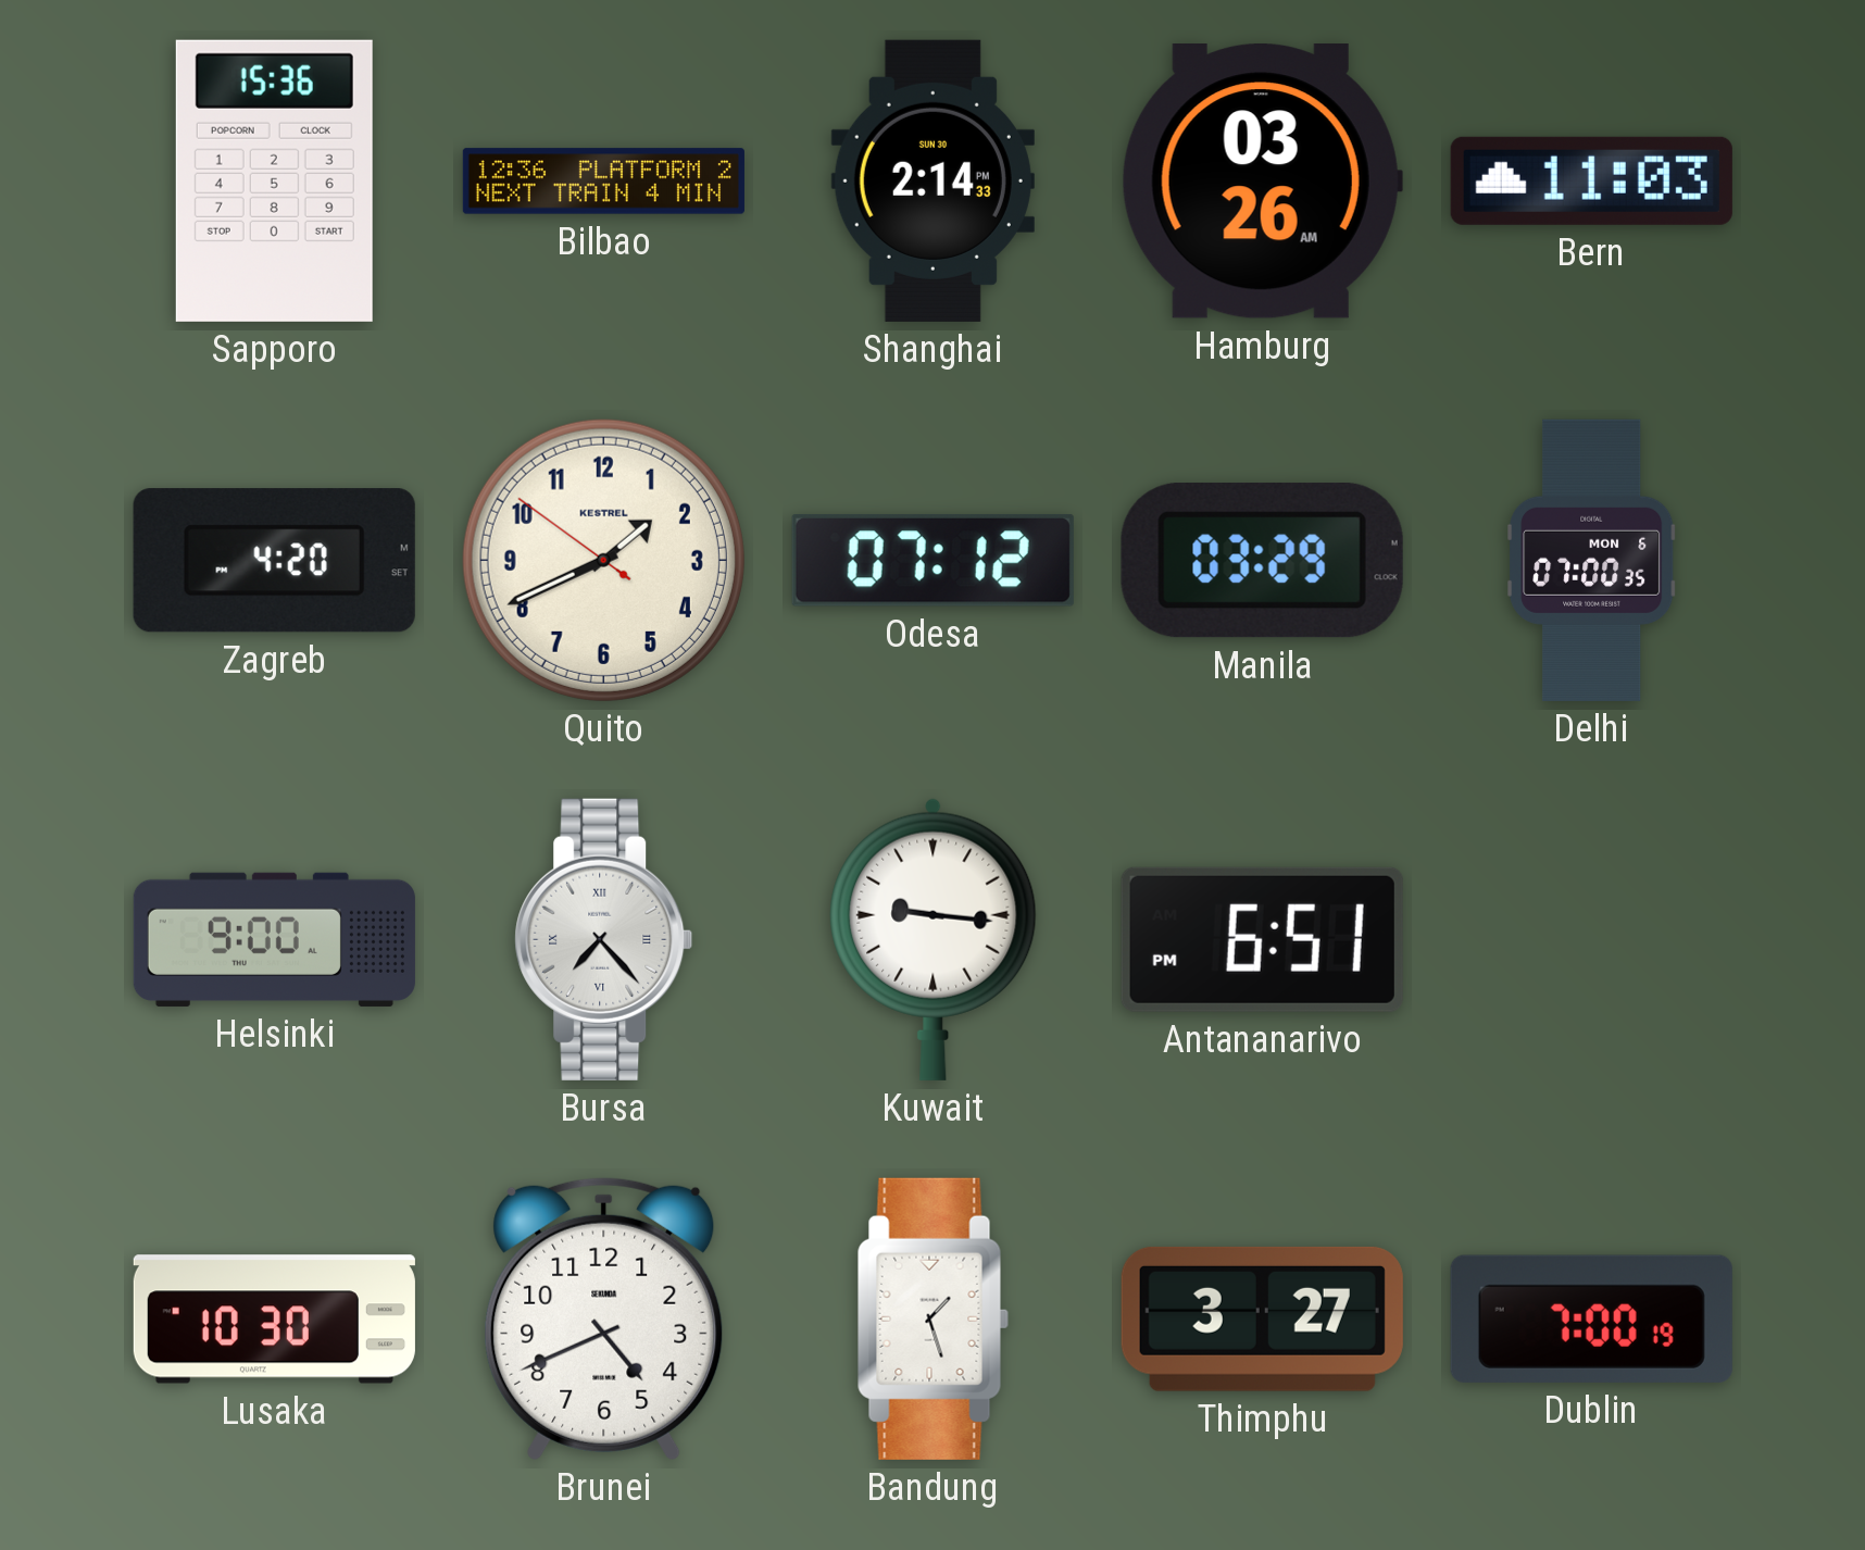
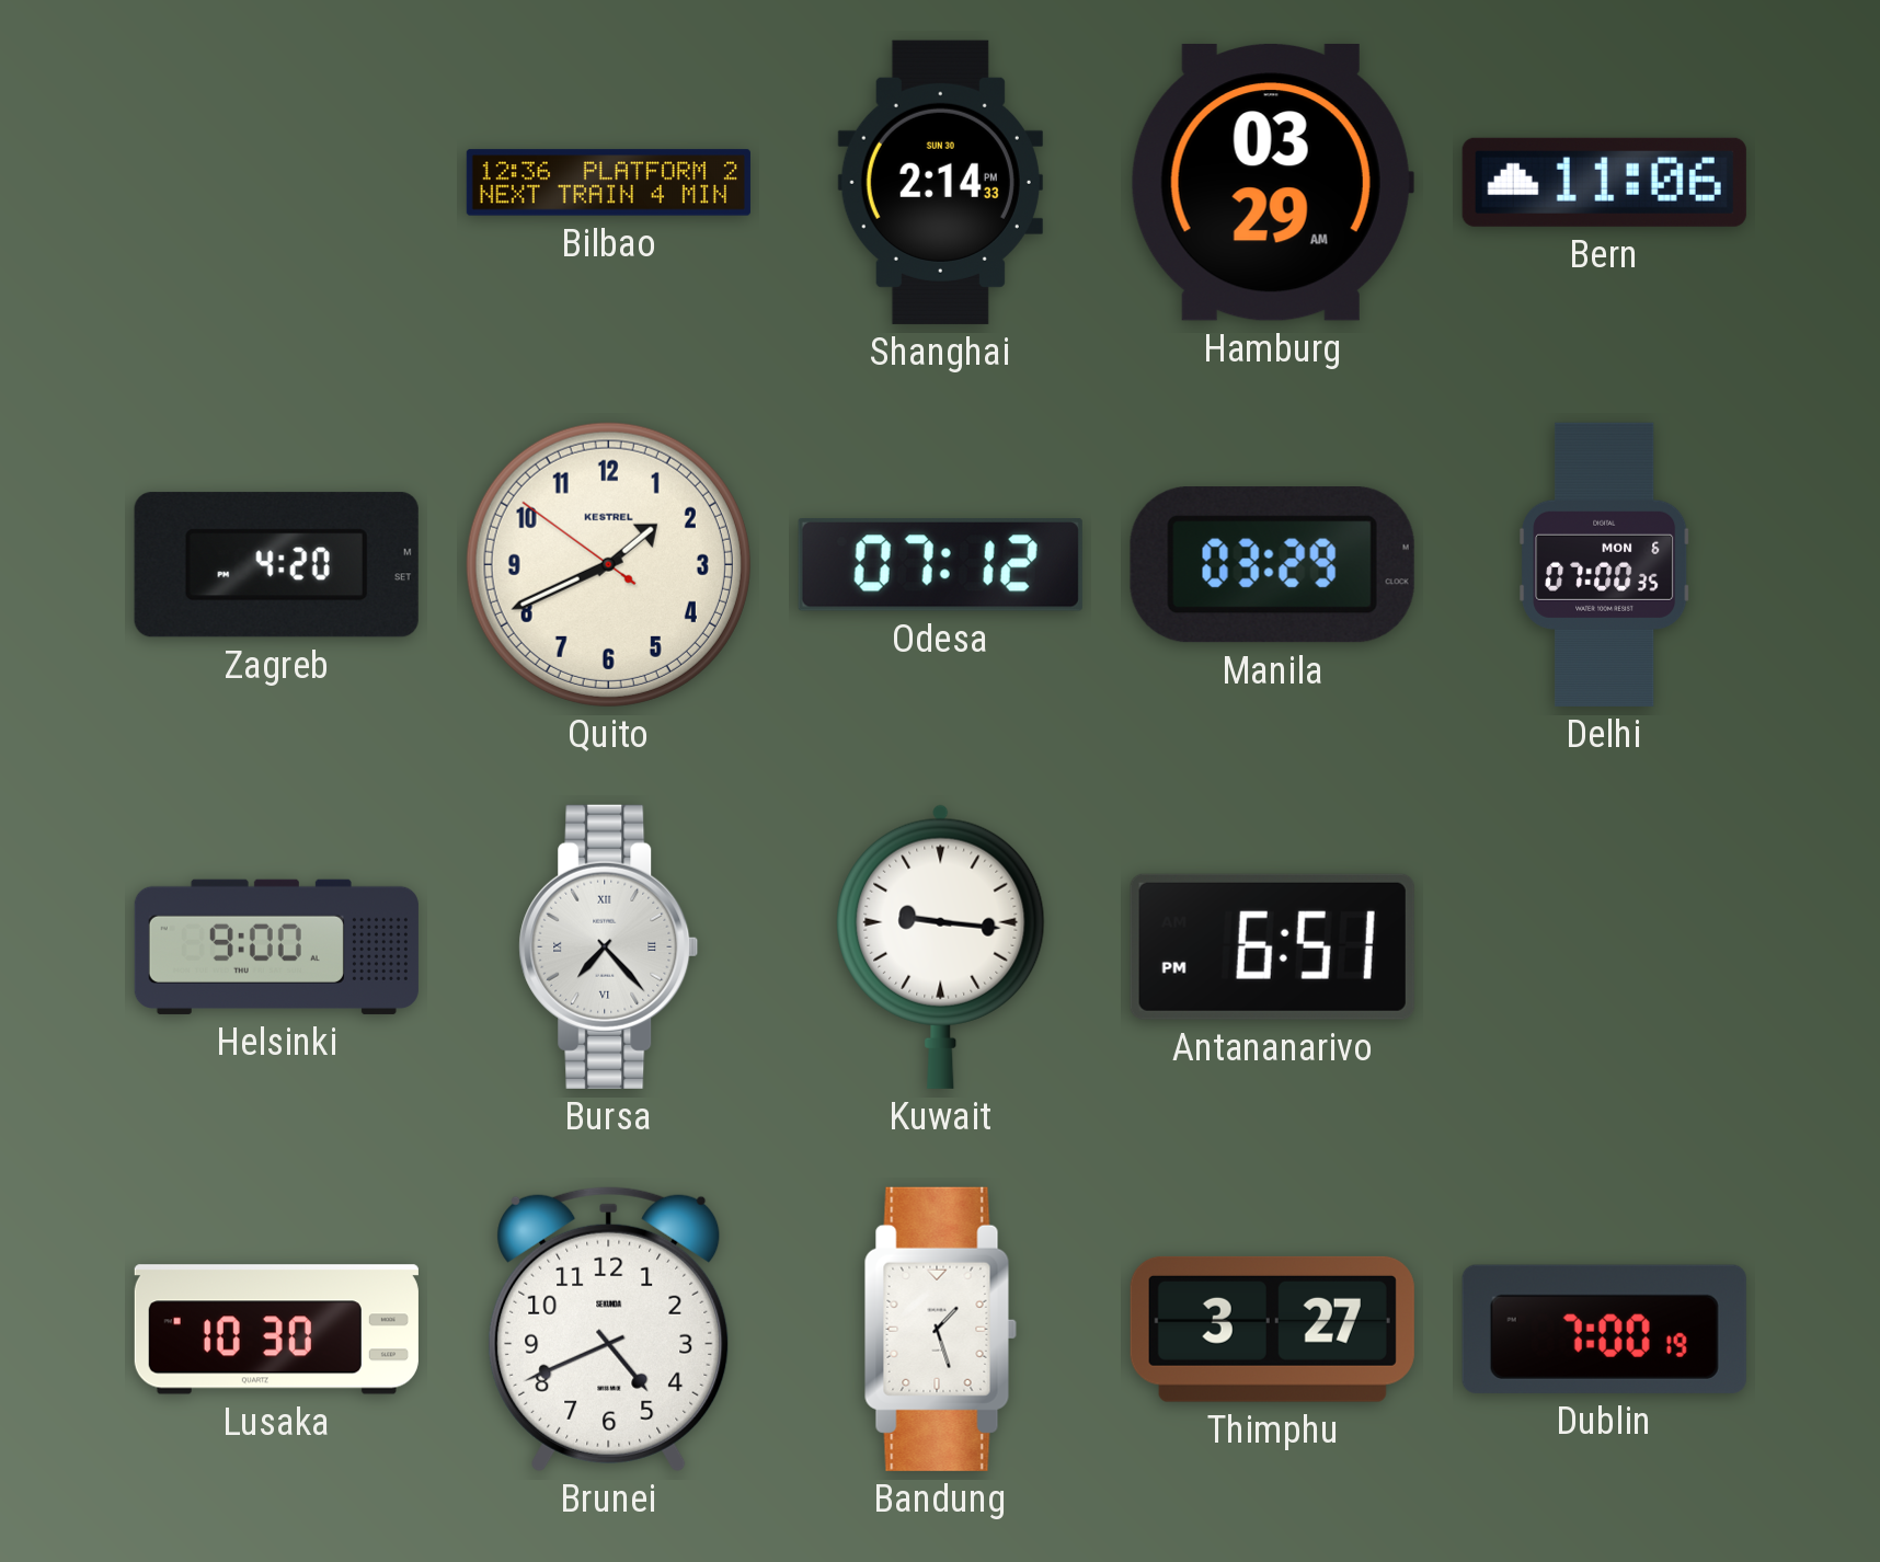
Sapporo: 15:36 -> none (274, 180)
Hamburg: 03:26 -> 03:29 (1272, 183)
Bern: 11:03 -> 11:06 (1604, 182)
